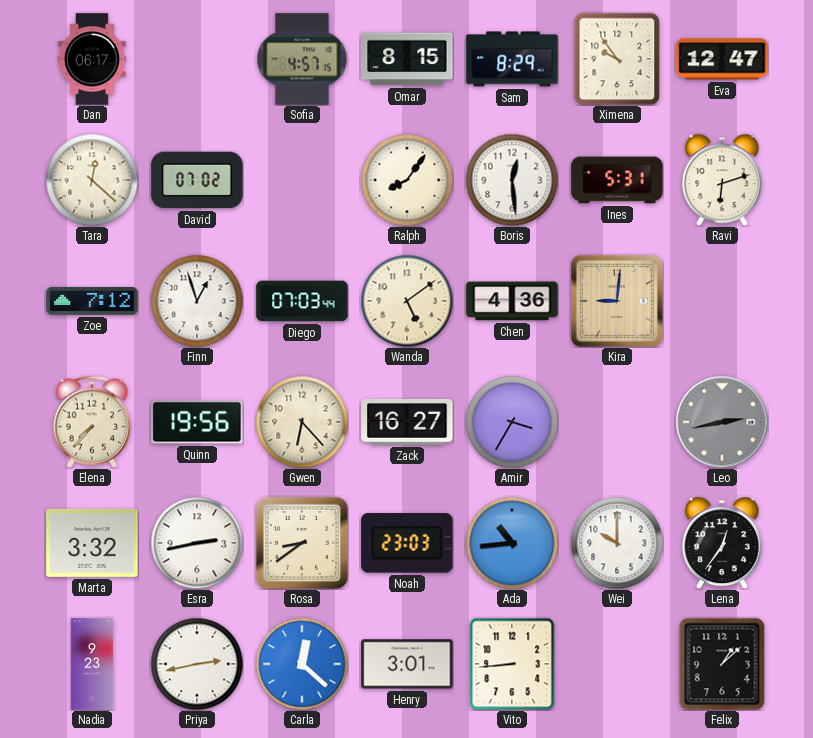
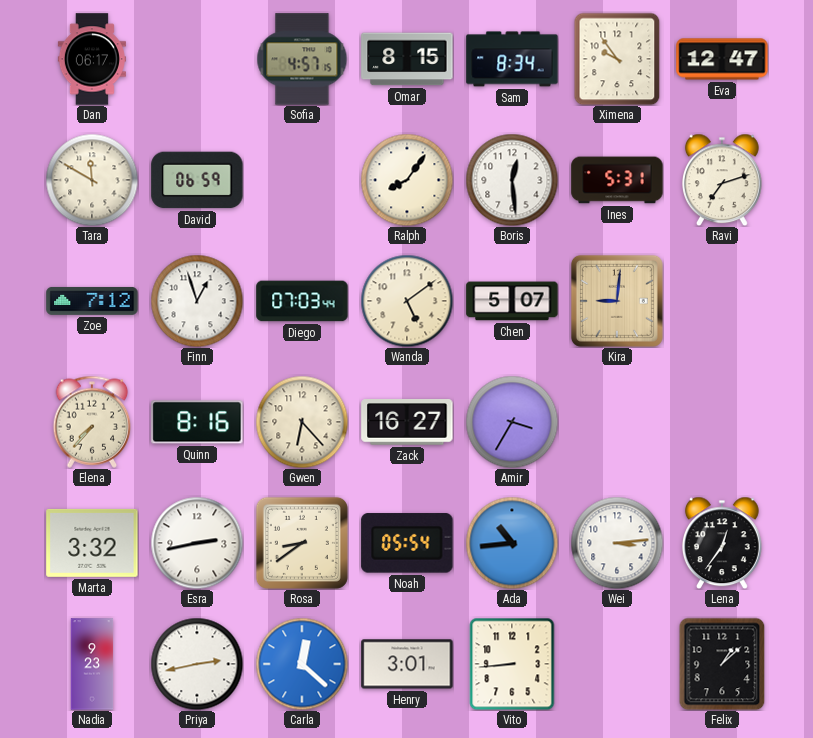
Sam: 8:29 -> 8:34 (512, 59)
Tara: 12:22 -> 11:50 (92, 180)
David: 07:02 -> 06:59 (197, 180)
Ravi: 6:12 -> 7:12 (722, 180)
Chen: 4:36 -> 5:07 (512, 301)
Quinn: 19:56 -> 8:16 (197, 422)
Leo: 2:43 -> none (722, 422)
Noah: 23:03 -> 05:54 (407, 543)
Wei: 10:00 -> 3:14 (617, 543)
